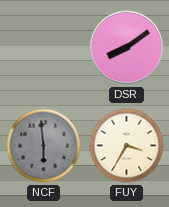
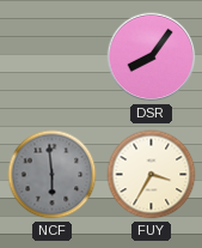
DSR: 8:09 -> 8:06 (152, 58)
